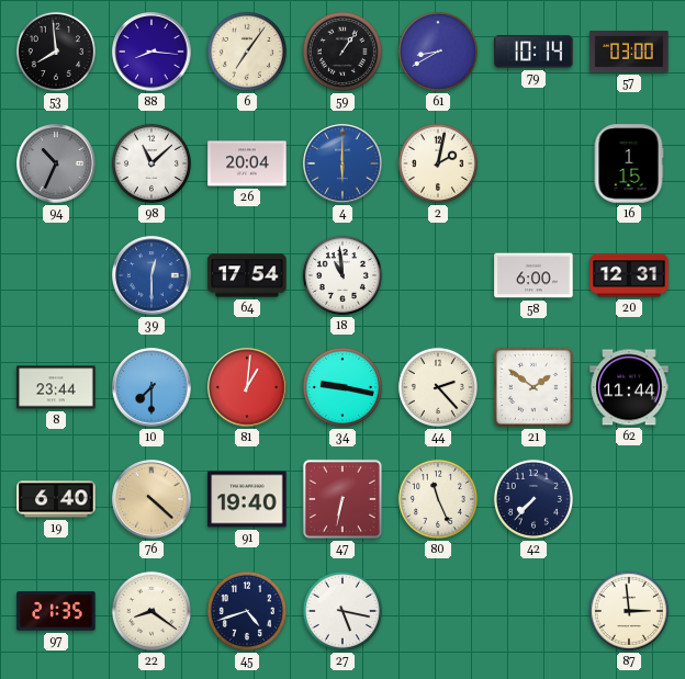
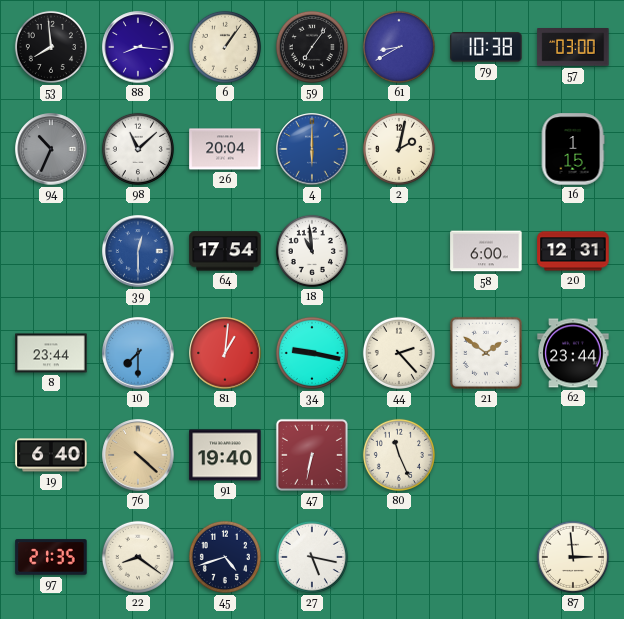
6: 7:06 -> 1:06 (225, 47)
59: 1:06 -> 7:06 (312, 47)
79: 10:14 -> 10:38 (486, 47)
62: 11:44 -> 23:44 (573, 353)
42: 7:37 -> none (534, 499)
